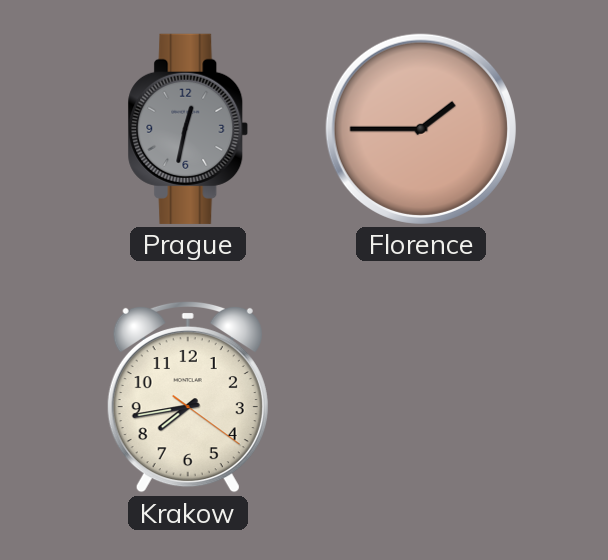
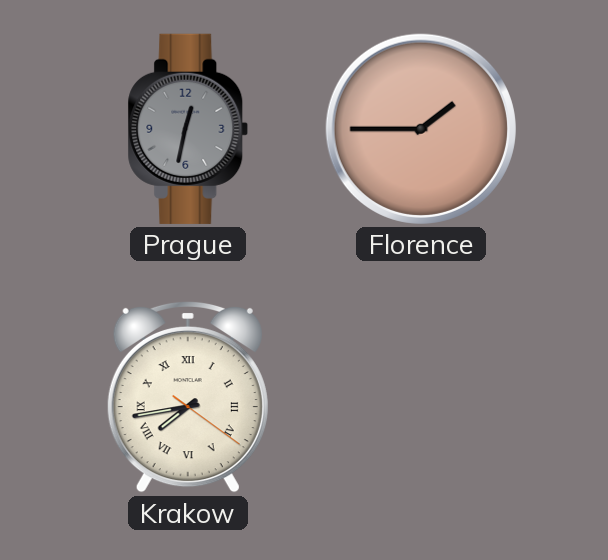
Krakow numerals: Arabic -> Roman (188, 397)
